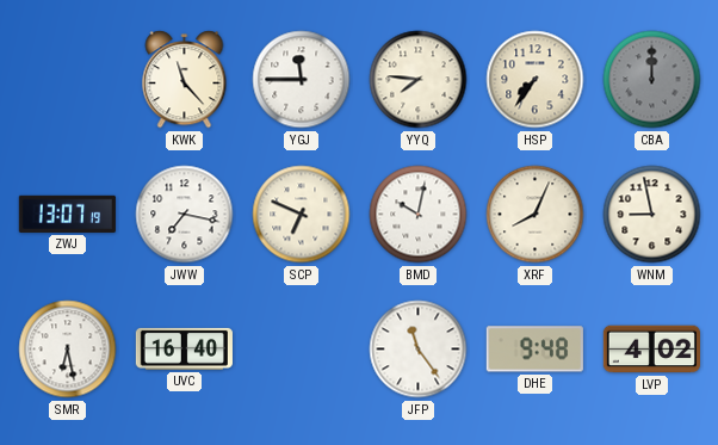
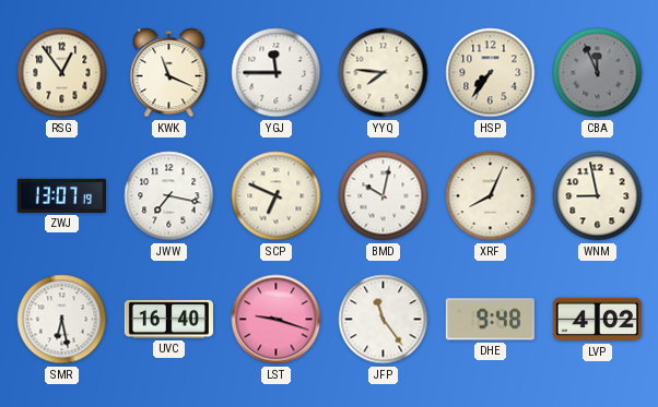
RSG: none -> 12:54 (62, 73)
KWK: 11:23 -> 11:19 (169, 73)
CBA: 12:00 -> 11:56 (598, 73)
LST: none -> 9:18 (277, 320)
